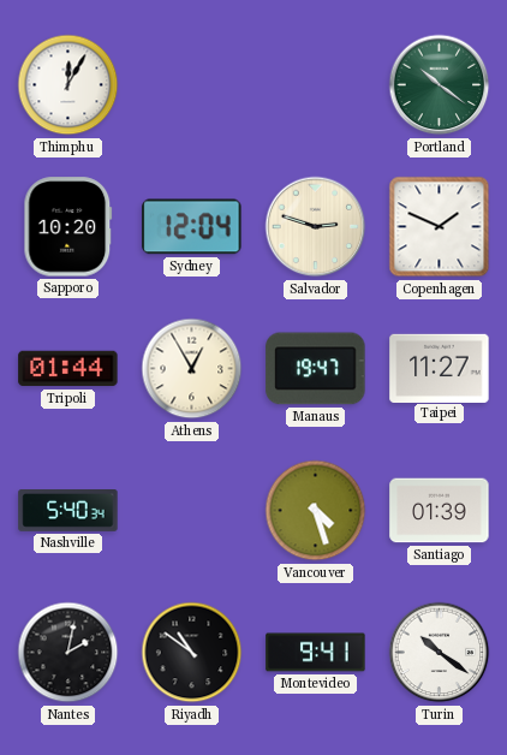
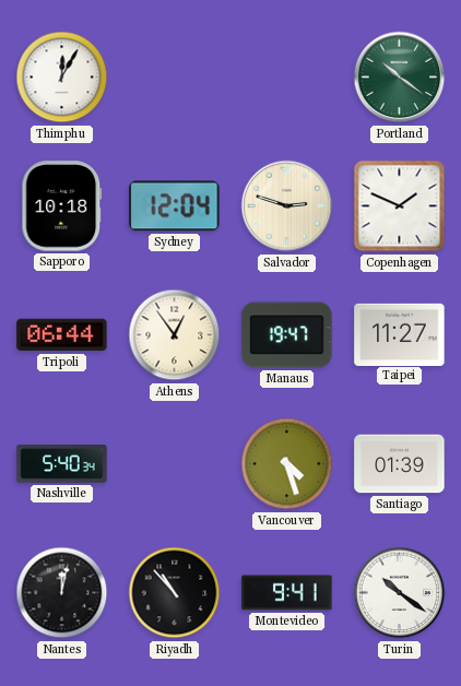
Sapporo: 10:20 -> 10:18 (62, 206)
Tripoli: 01:44 -> 06:44 (62, 335)
Athens: 12:55 -> 12:54 (175, 335)
Nantes: 2:02 -> 12:02 (62, 593)
Riyadh: 10:51 -> 10:53 (175, 593)
